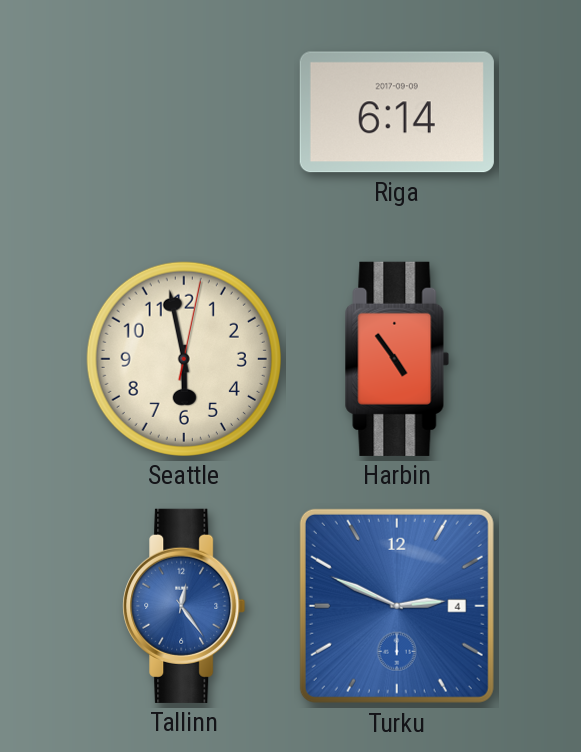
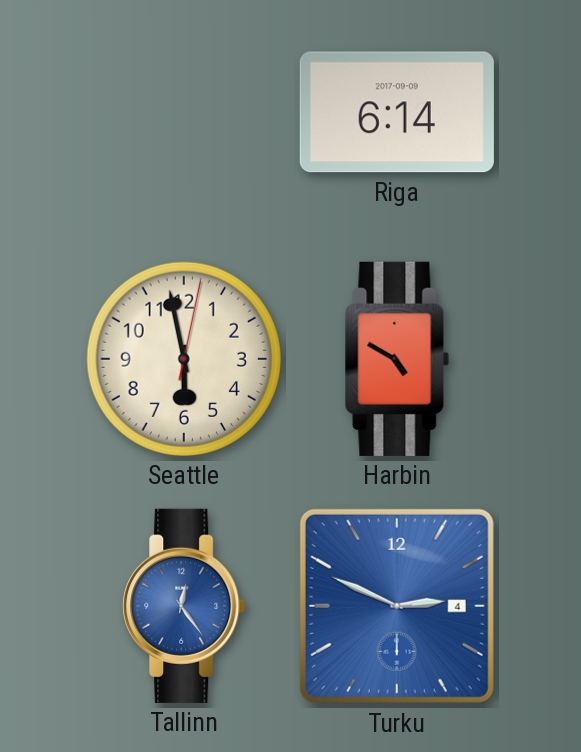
Harbin: 4:54 -> 4:50 (397, 359)
